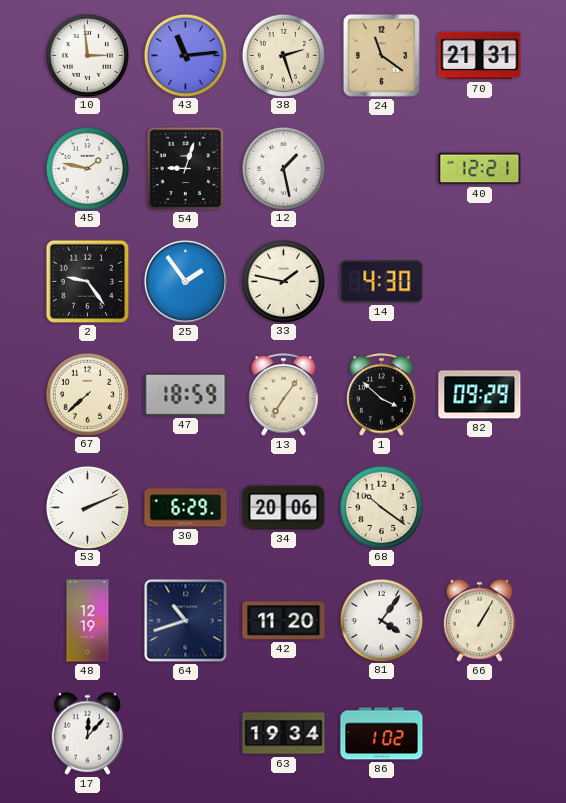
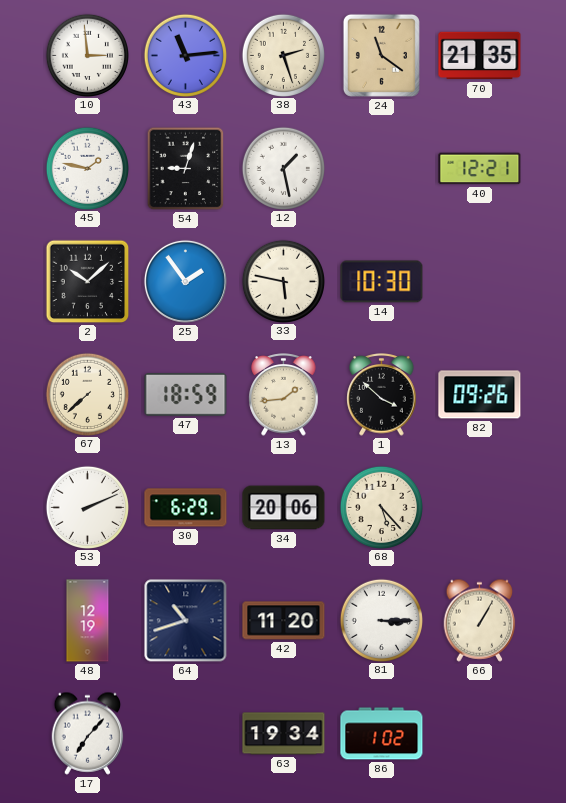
70: 21:31 -> 21:35 (480, 56)
2: 9:24 -> 10:08 (88, 282)
33: 1:47 -> 5:47 (283, 281)
14: 4:30 -> 10:30 (382, 282)
13: 7:06 -> 1:44 (284, 395)
82: 09:29 -> 09:26 (480, 395)
68: 10:21 -> 5:23 (381, 507)
81: 4:06 -> 3:15 (381, 620)
17: 12:07 -> 7:07 (88, 733)
